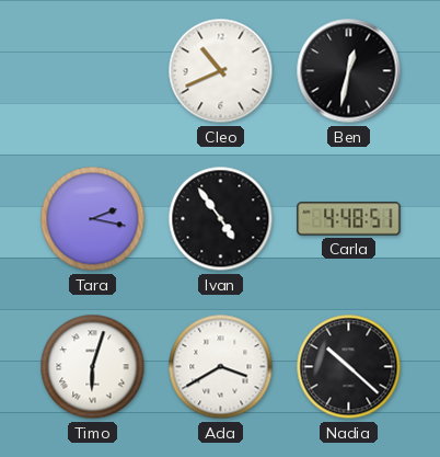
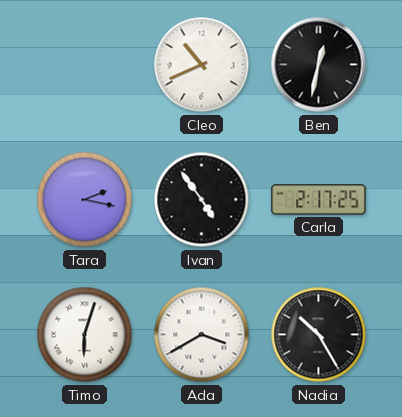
Carla: 4:48 -> 2:17 (319, 200)
Nadia: 10:22 -> 10:25 (319, 335)
